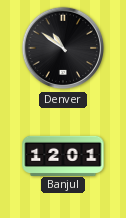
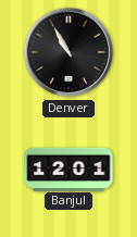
Denver: 10:51 -> 10:55 (68, 52)
